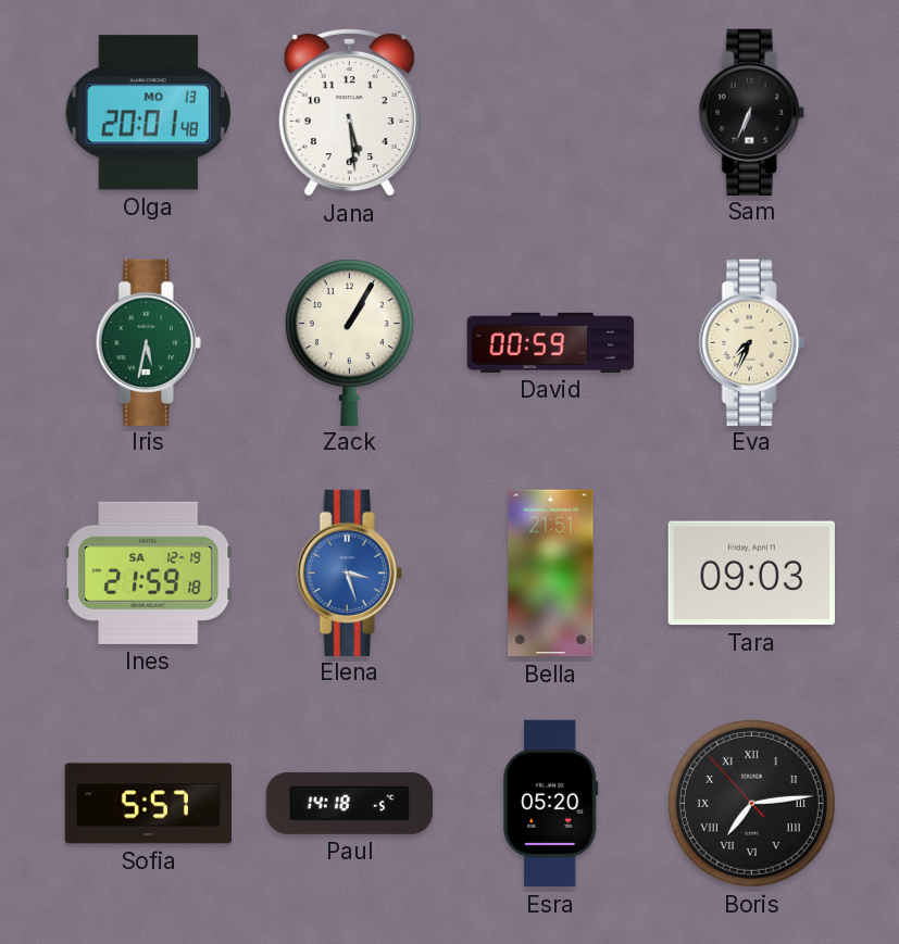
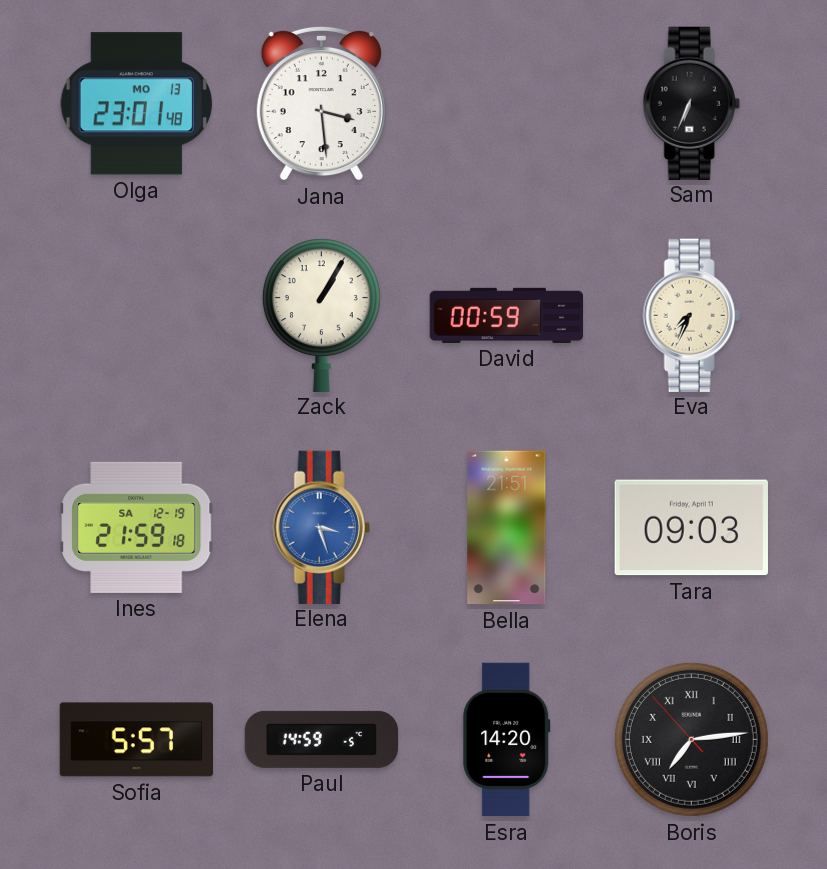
Olga: 20:01 -> 23:01 (136, 104)
Jana: 5:29 -> 3:29 (321, 103)
Iris: 5:32 -> none (148, 342)
Paul: 14:18 -> 14:59 (322, 739)
Esra: 05:20 -> 14:20 (507, 740)
